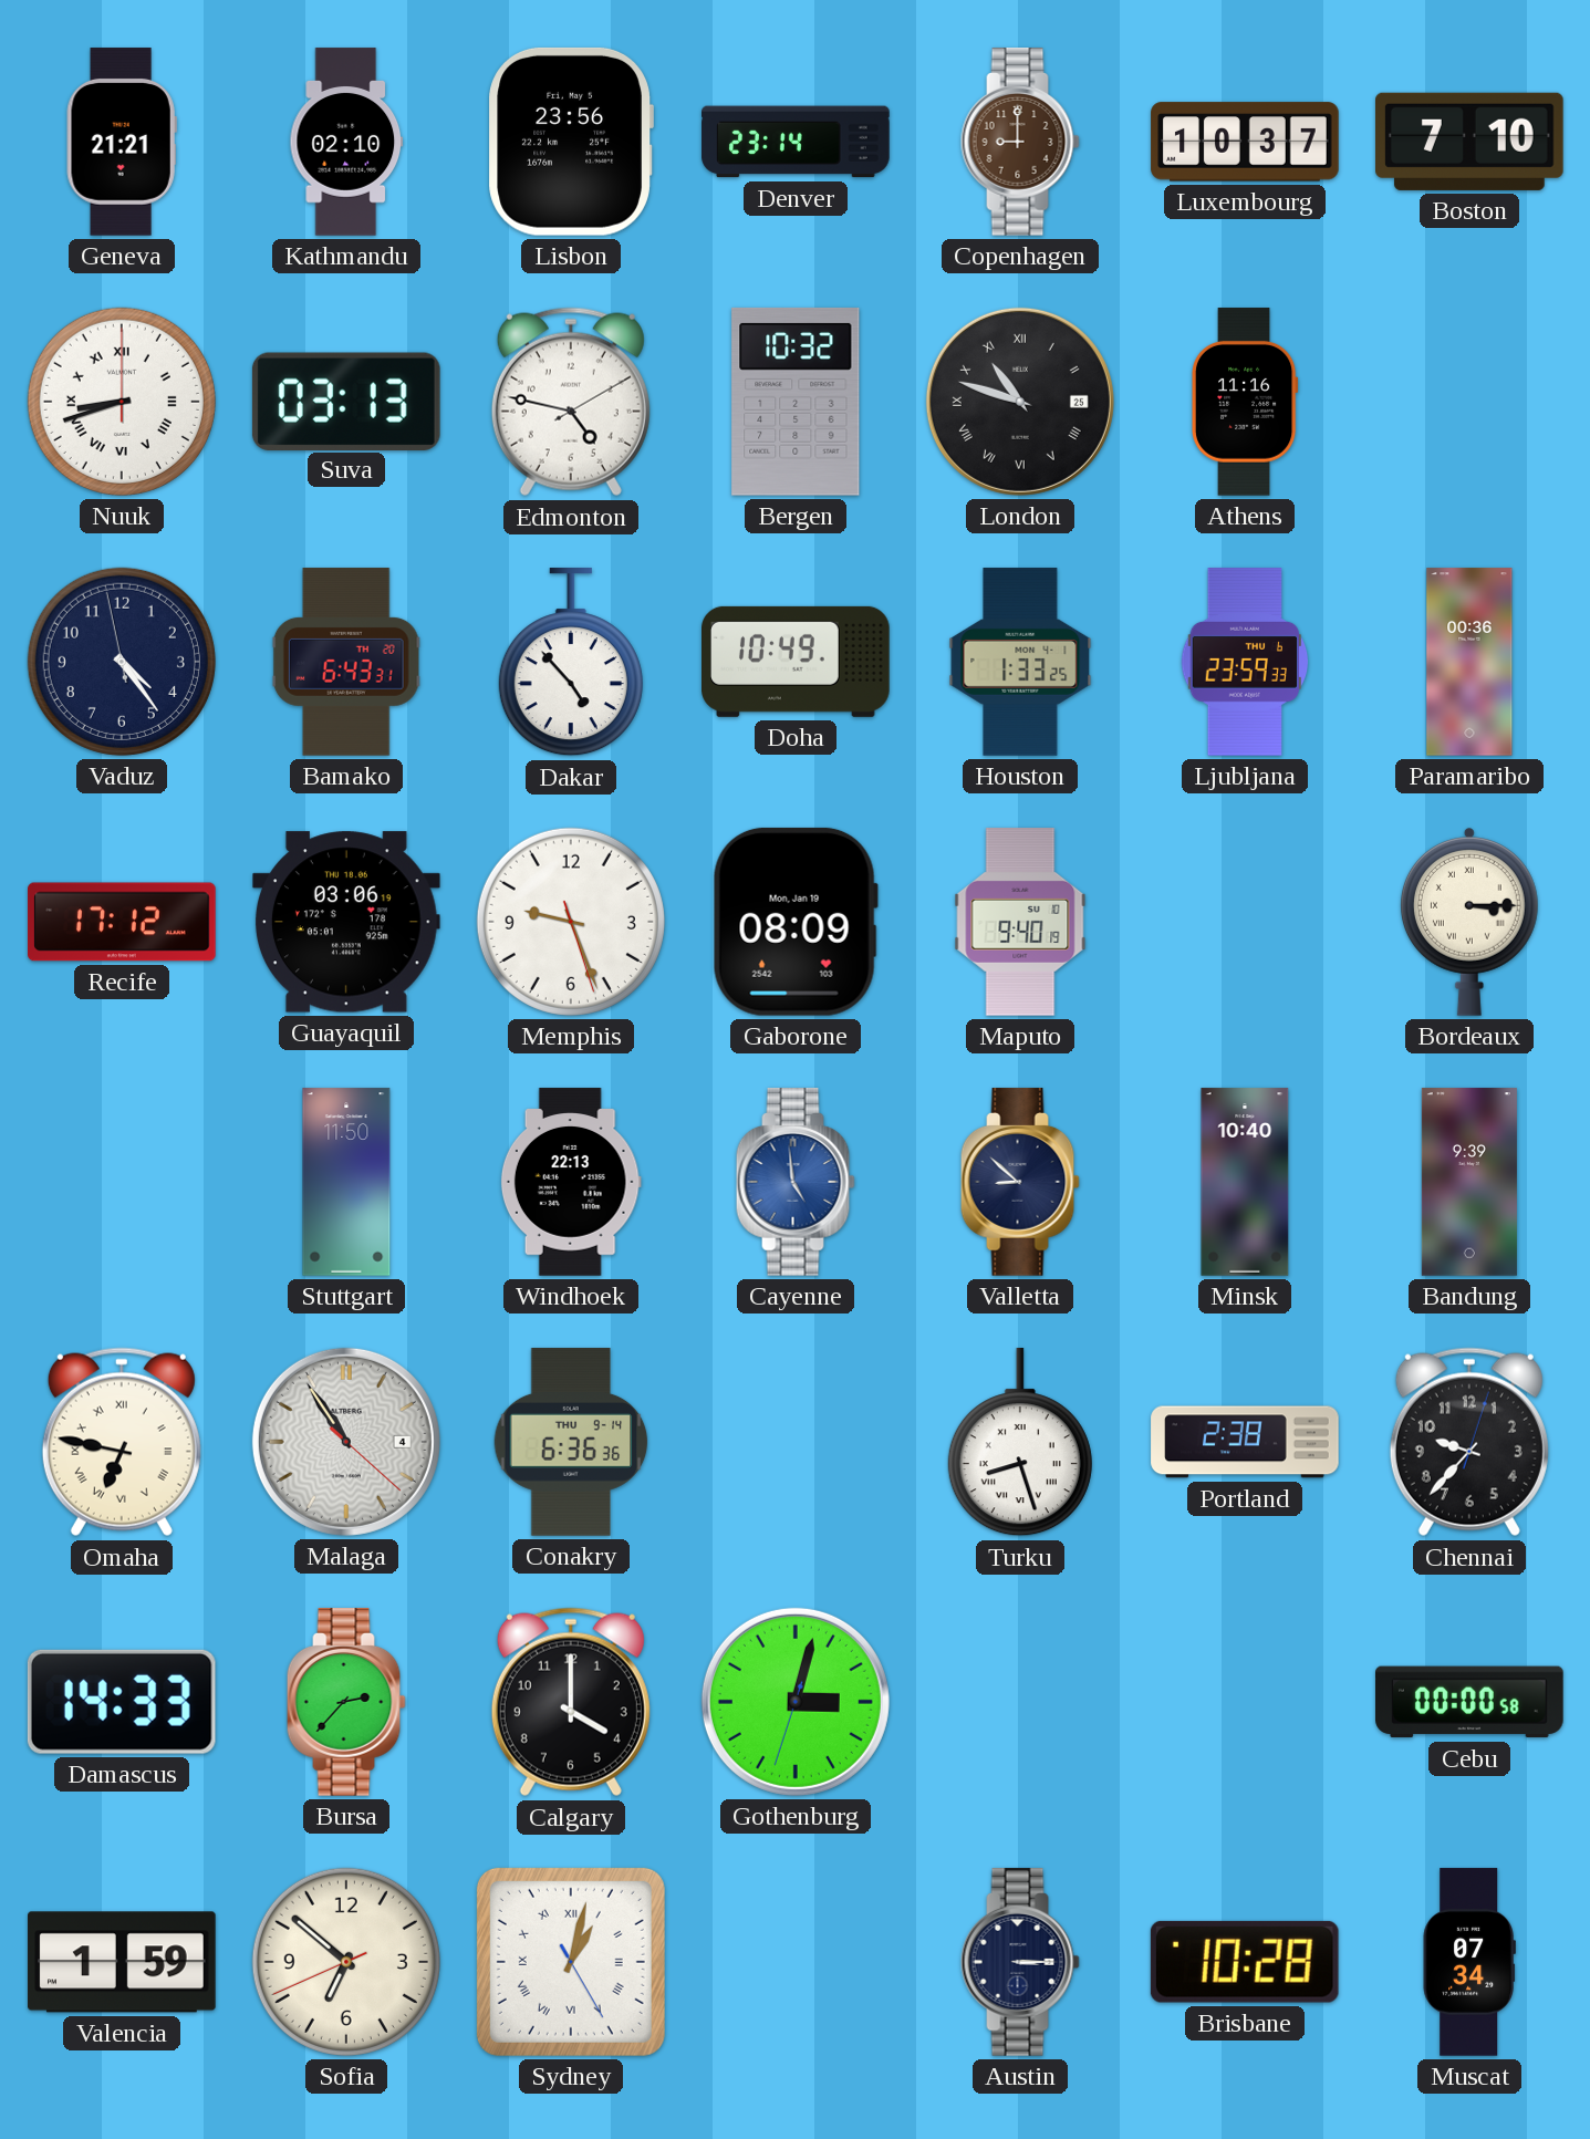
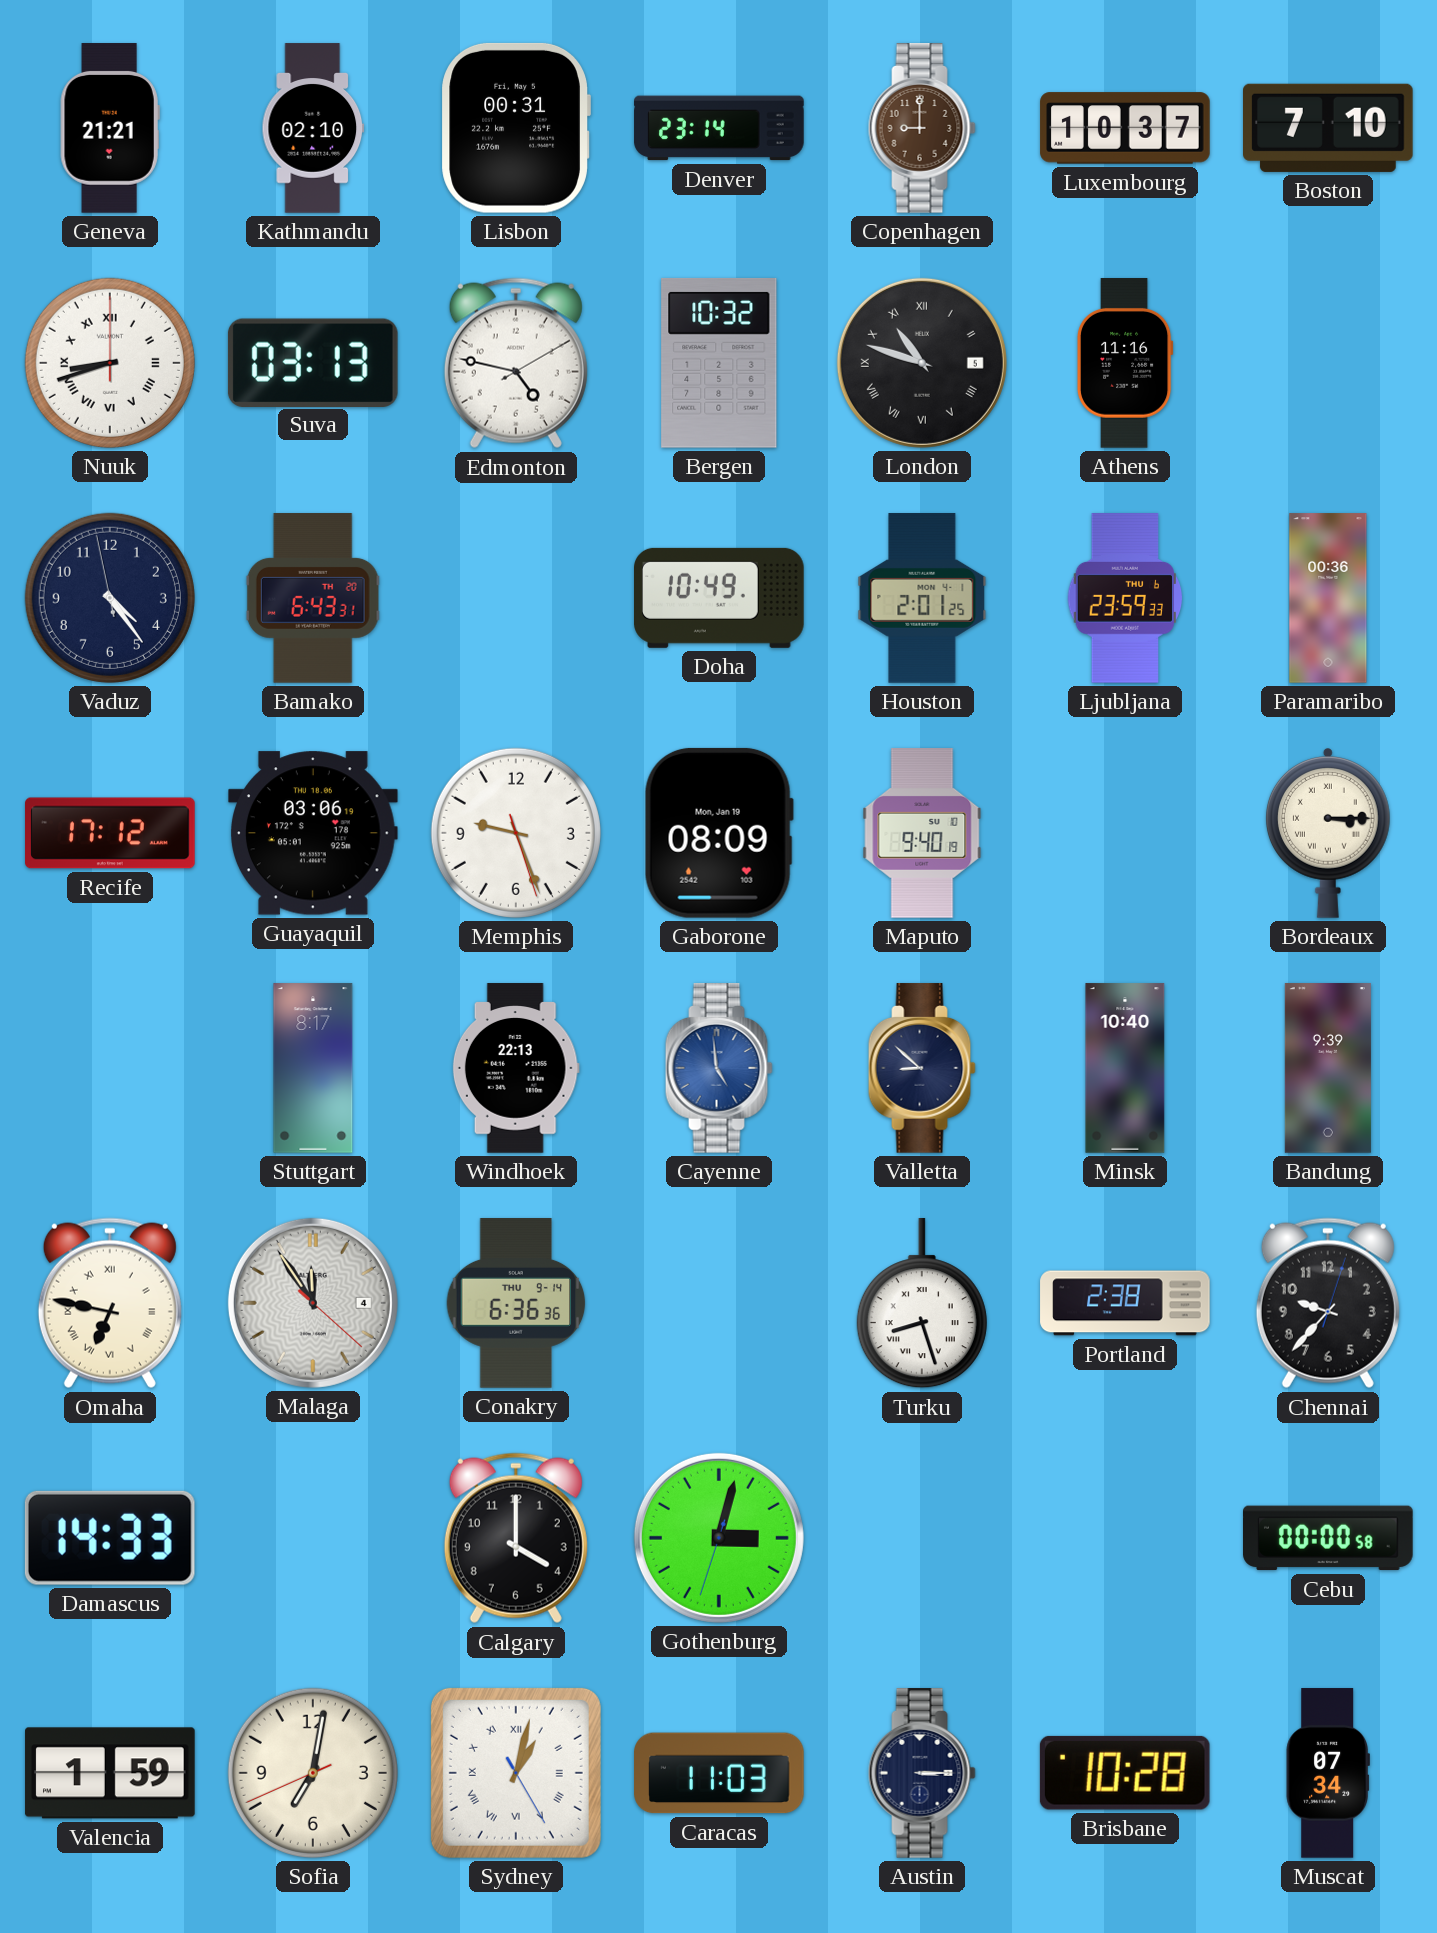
Lisbon: 23:56 -> 00:31 (516, 128)
London date: 25 -> 5 (922, 363)
Dakar: 4:53 -> none (571, 663)
Houston: 1:33 -> 2:01 (922, 598)
Stuttgart: 11:50 -> 8:17 (313, 1068)
Malaga: 10:54 -> 11:54 (313, 1303)
Bursa: 2:37 -> none (346, 1702)
Sofia: 6:51 -> 7:01 (313, 1773)
Caracas: none -> 11:03 (719, 1773)
